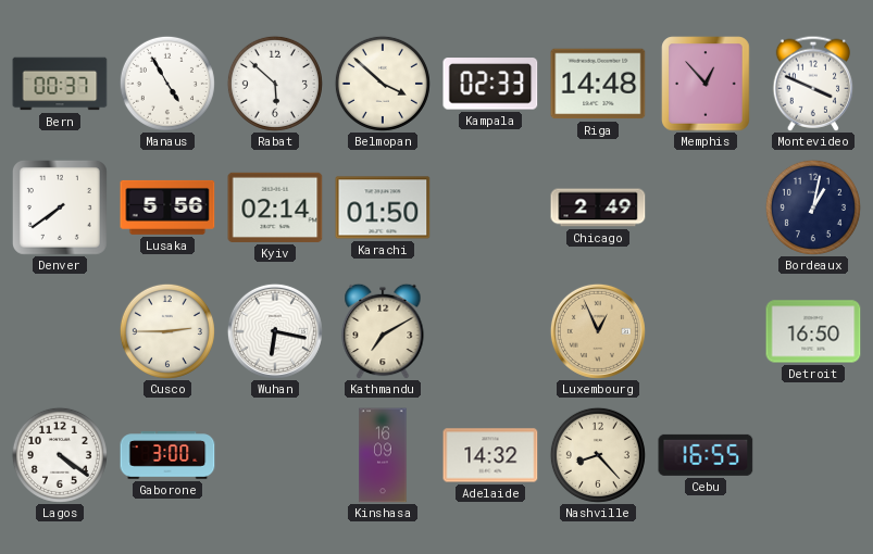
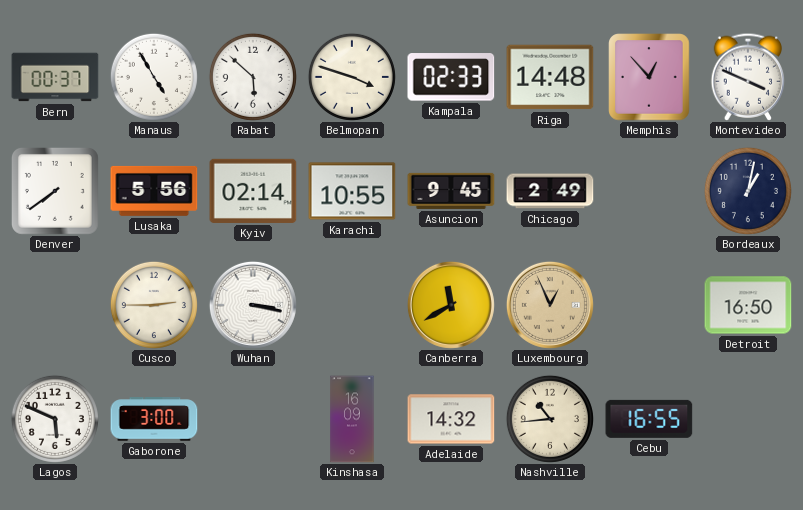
Belmopan: 3:52 -> 3:48 (352, 77)
Karachi: 01:50 -> 10:55 (352, 191)
Asuncion: none -> 9:45 (451, 191)
Wuhan: 6:17 -> 3:17 (253, 305)
Kathmandu: 7:10 -> none (383, 331)
Canberra: none -> 11:40 (451, 305)
Lagos: 4:21 -> 5:49 (55, 419)
Nashville: 8:23 -> 10:44 (550, 419)
